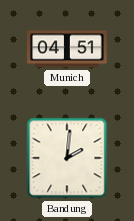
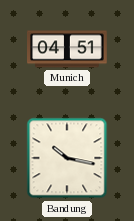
Bandung: 2:01 -> 10:17 (67, 158)
